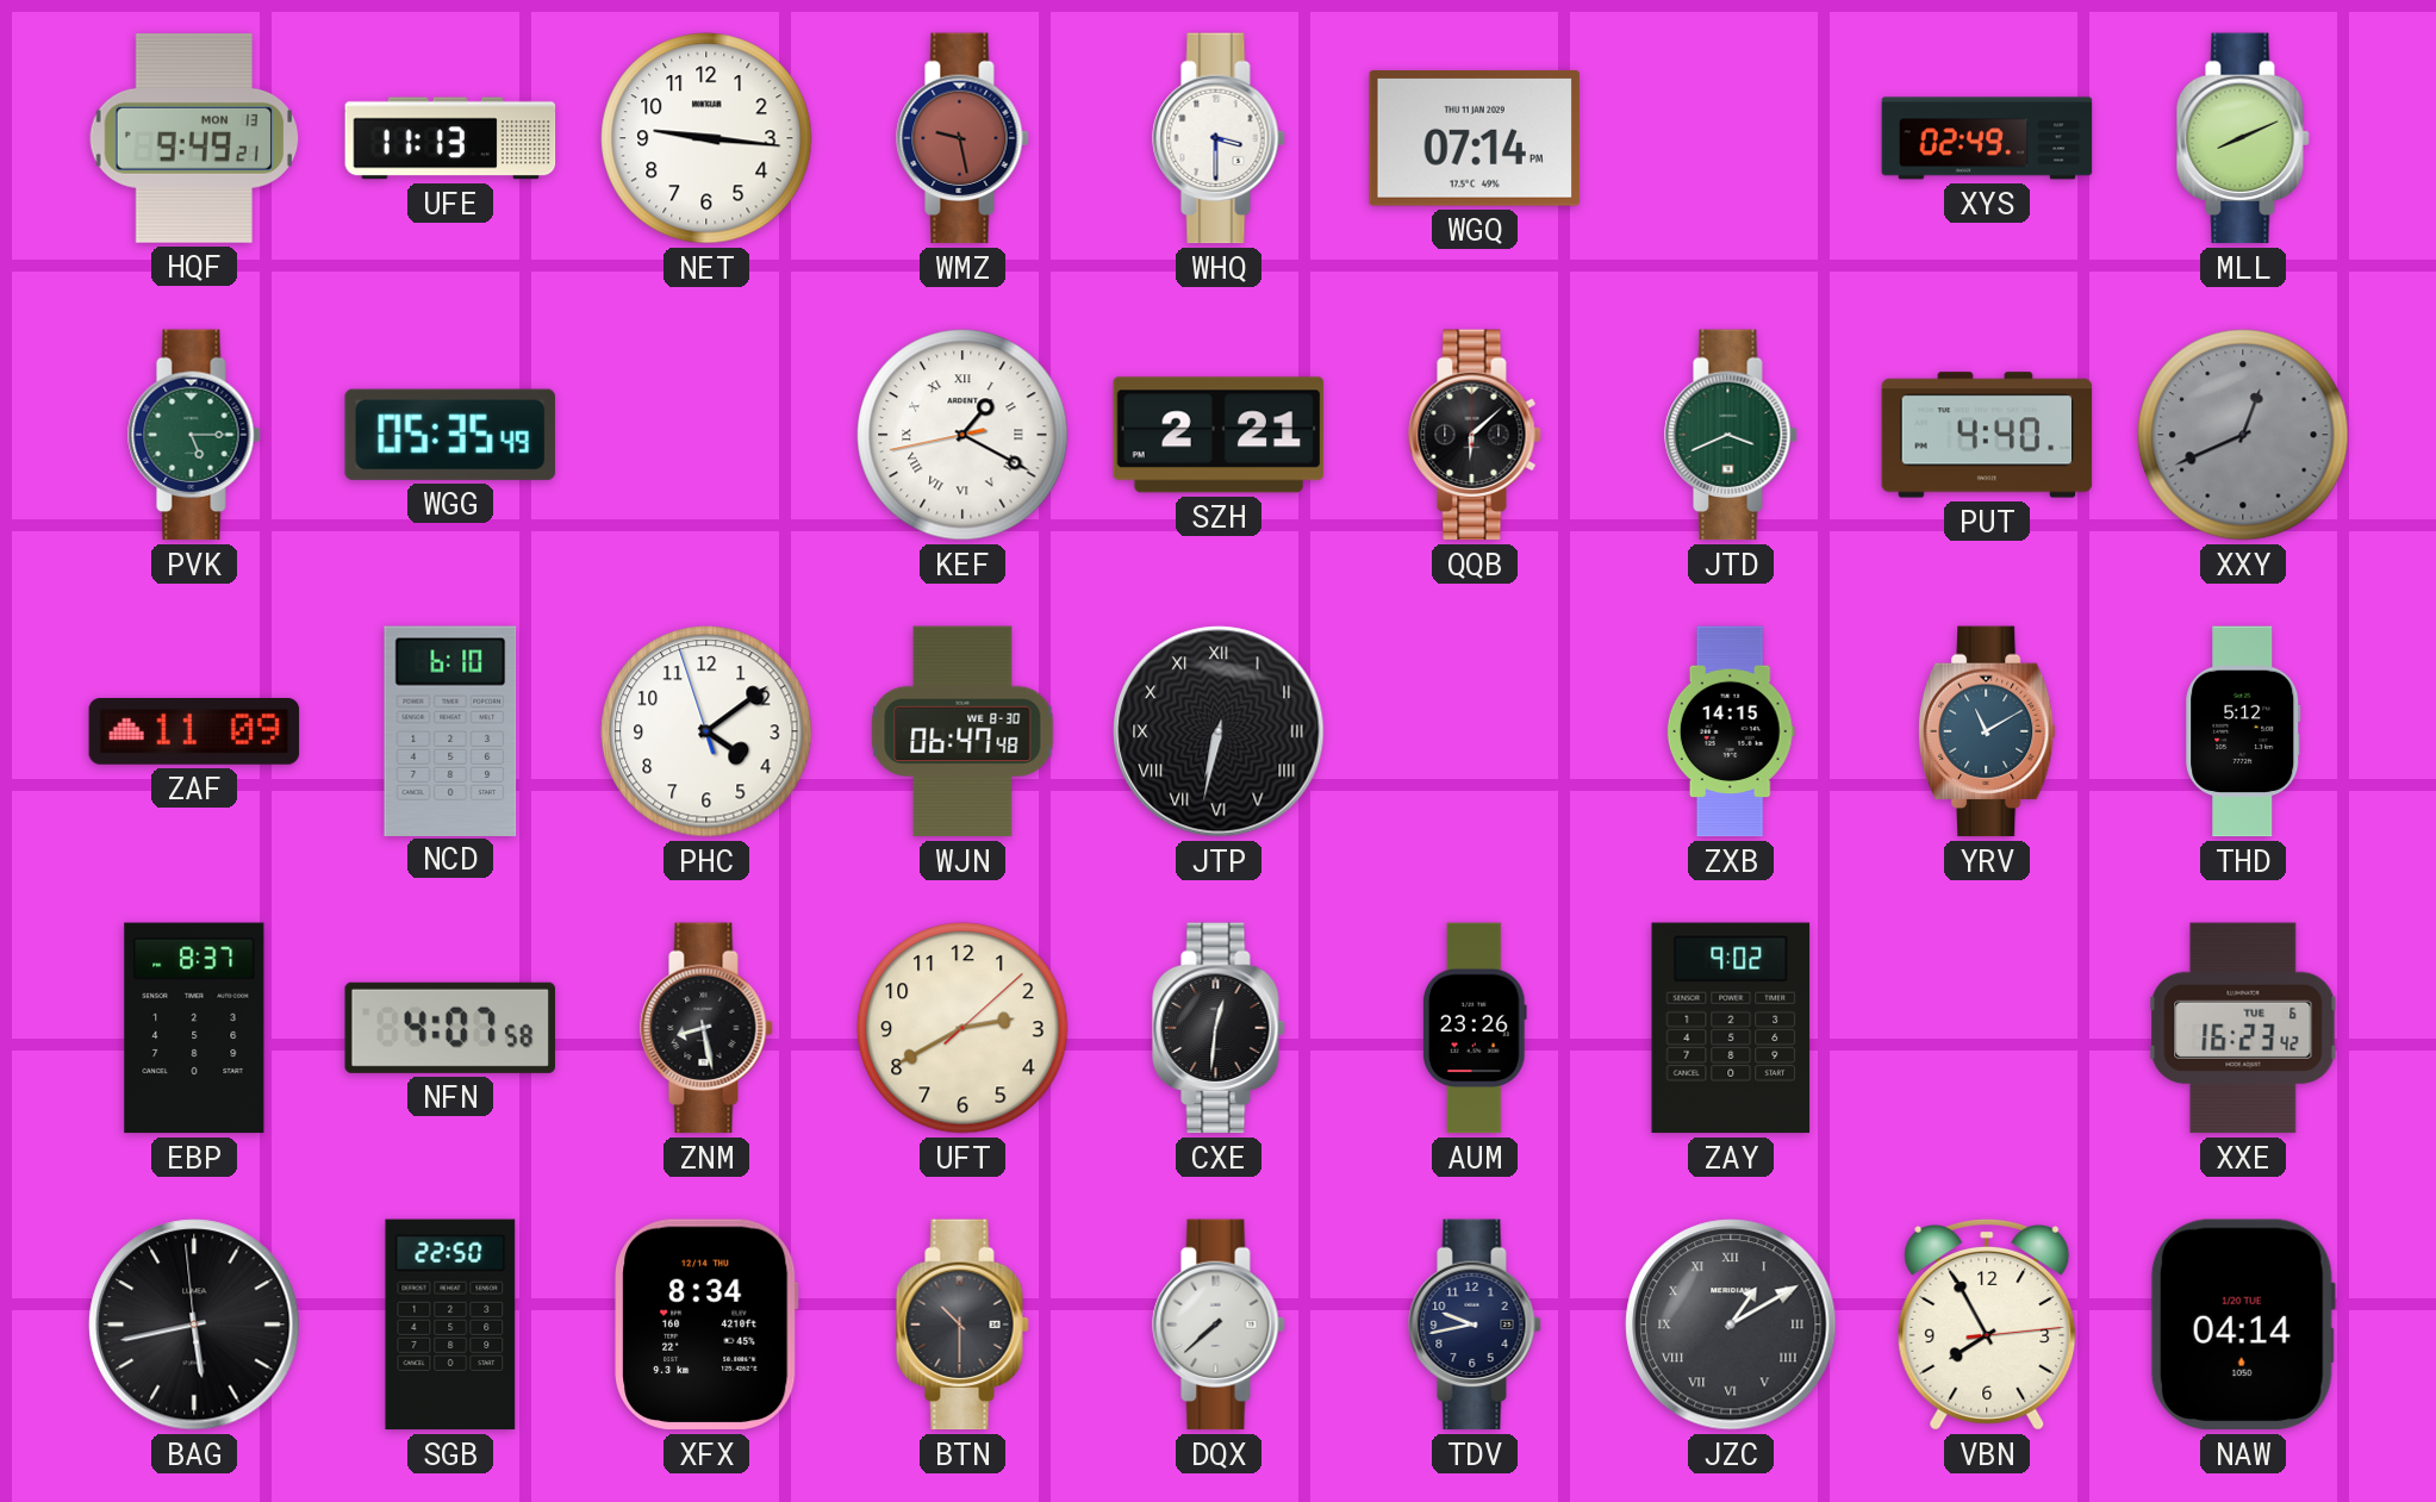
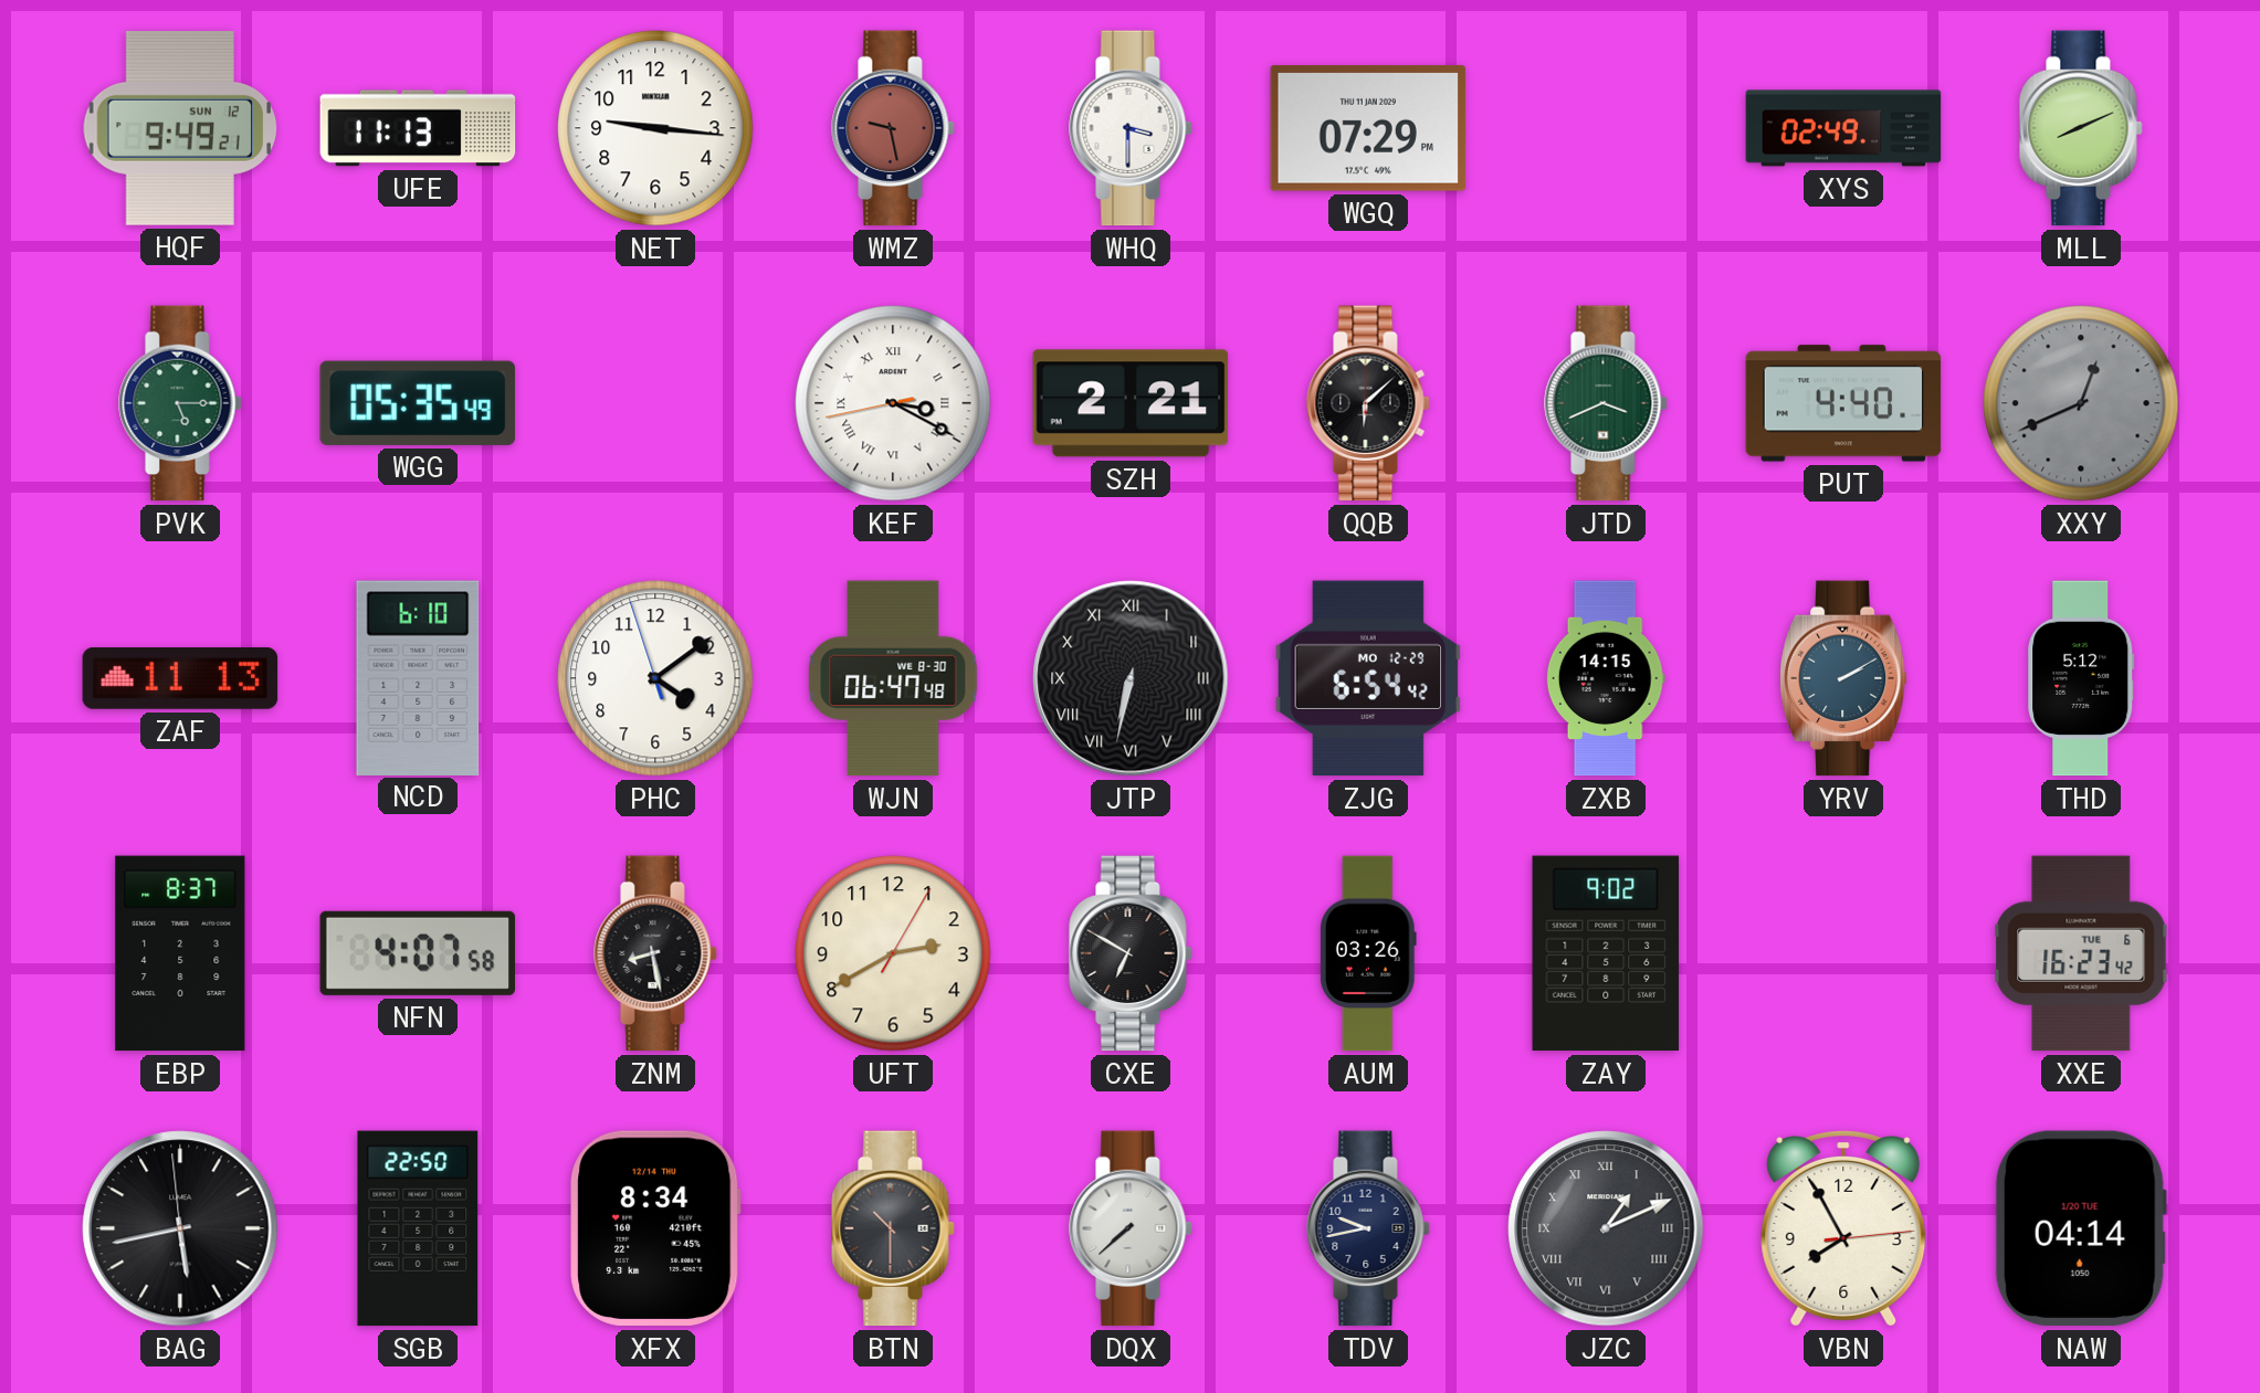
HQF date: MON 13 -> SUN 12 (180, 128)
WGQ: 07:14 -> 07:29 (1368, 128)
KEF: 1:19 -> 3:19 (893, 403)
ZAF: 11:09 -> 11:13 (180, 679)
ZJG: none -> 6:54 (1368, 678)
YRV: 11:10 -> 2:10 (1843, 678)
UFT: 2:40:08 -> 2:40:05 (893, 953)
CXE: 12:31 -> 6:50 (1131, 953)
AUM: 23:26 -> 03:26 (1368, 953)
JZC: 1:10 -> 1:11 (1606, 1228)
